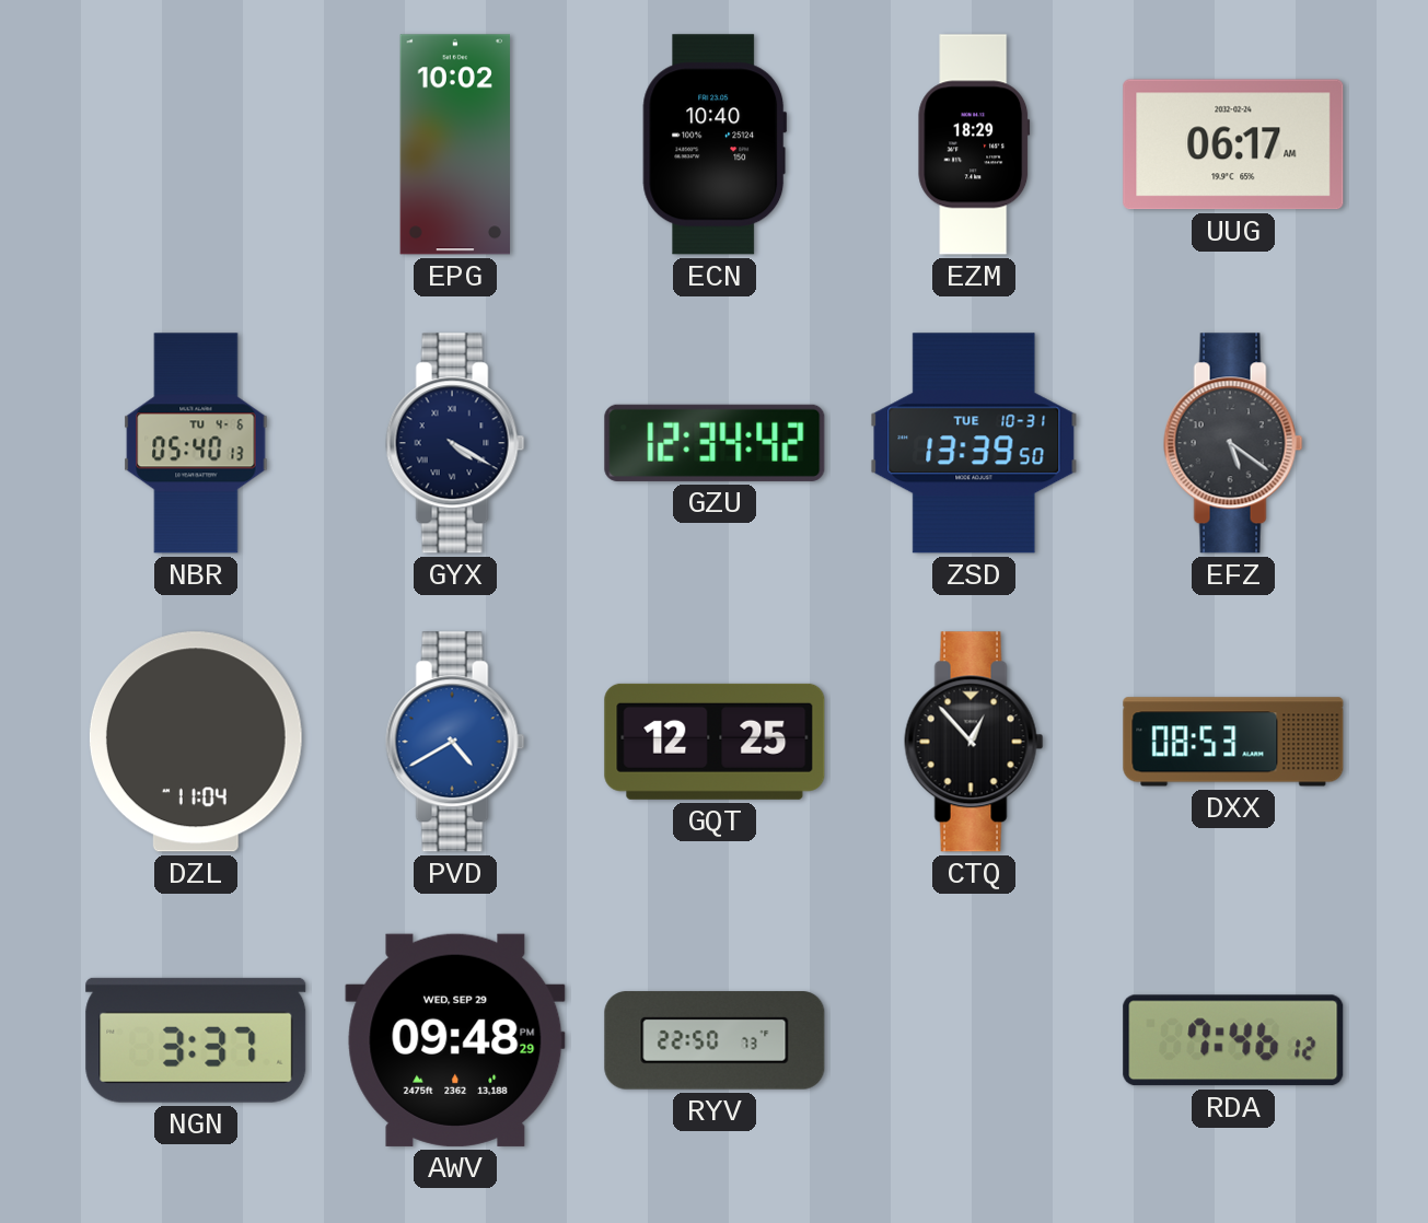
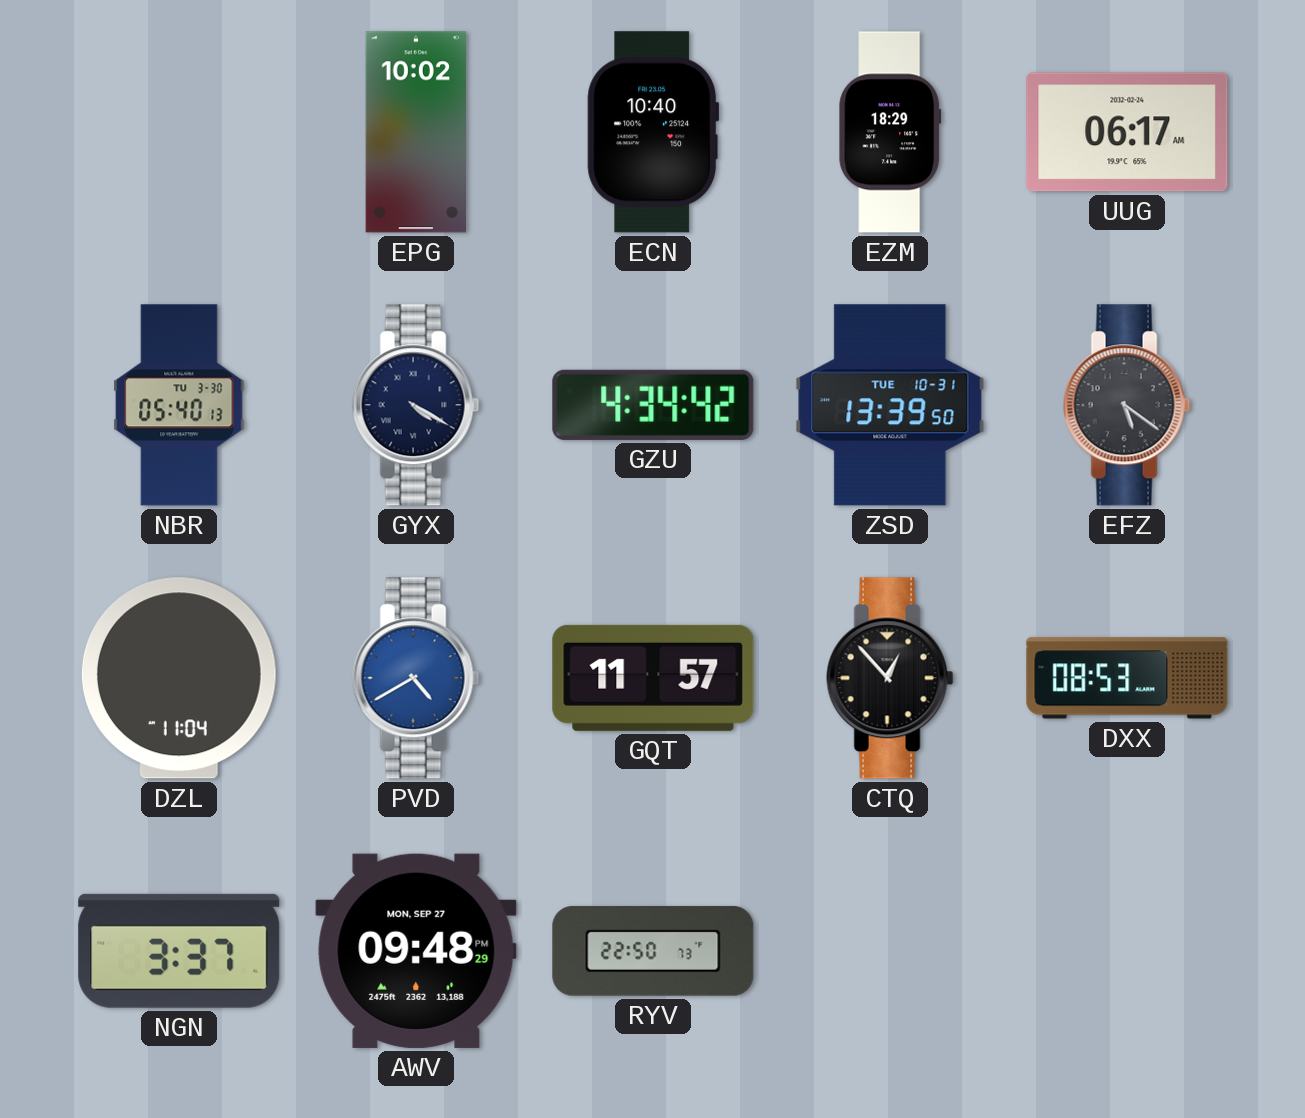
NBR date: TU 4-6 -> TU 3-30 (179, 405)
GZU: 12:34 -> 4:34 (653, 405)
GQT: 12:25 -> 11:57 (653, 678)
AWV date: WED, SEP 29 -> MON, SEP 27 (416, 951)
RDA: 7:46 -> none (1233, 1040)
